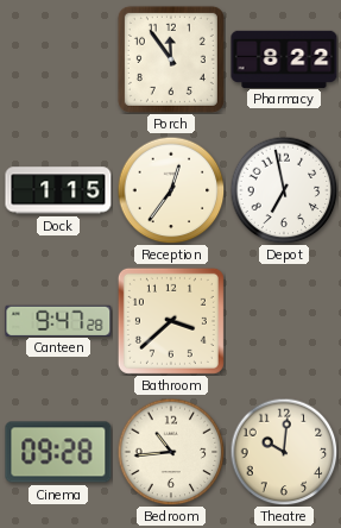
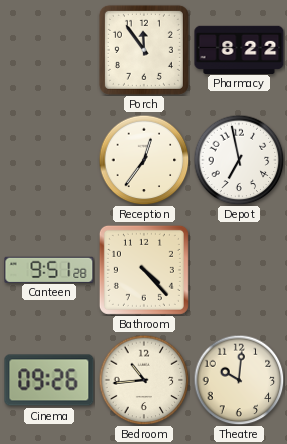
Dock: 1:15 -> none (58, 190)
Canteen: 9:47 -> 9:51 (49, 269)
Bathroom: 3:38 -> 4:23 (144, 270)
Cinema: 09:28 -> 09:26 (49, 380)
